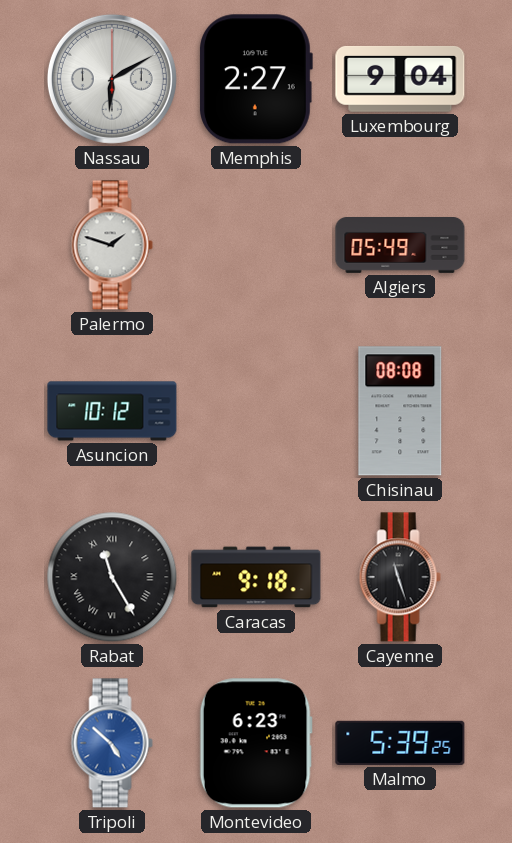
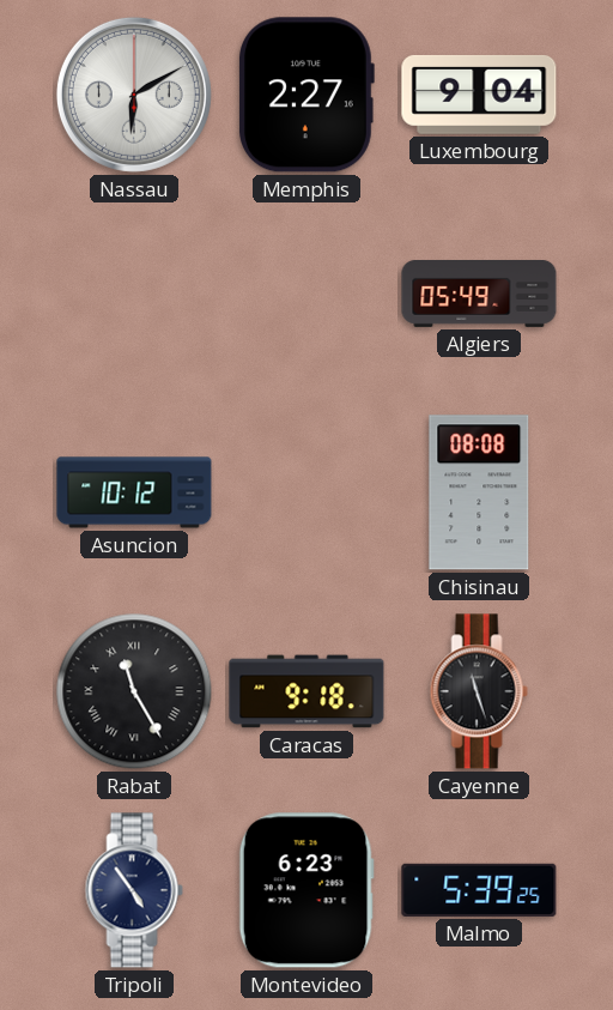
Palermo: 1:48 -> none (112, 245)
Tripoli: 4:52 -> 4:54 (134, 890)
Tripoli dial: blue -> navy (134, 890)
